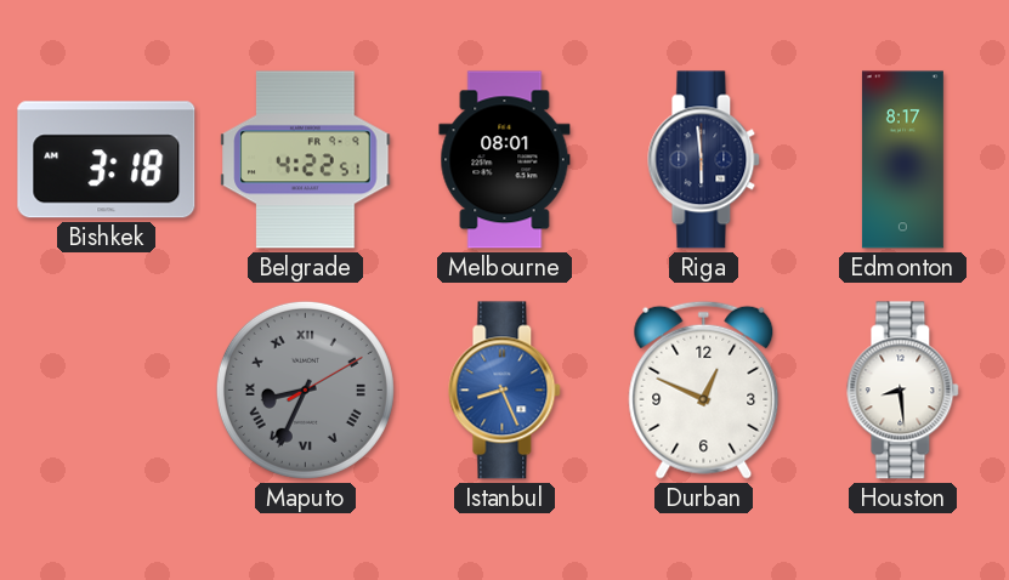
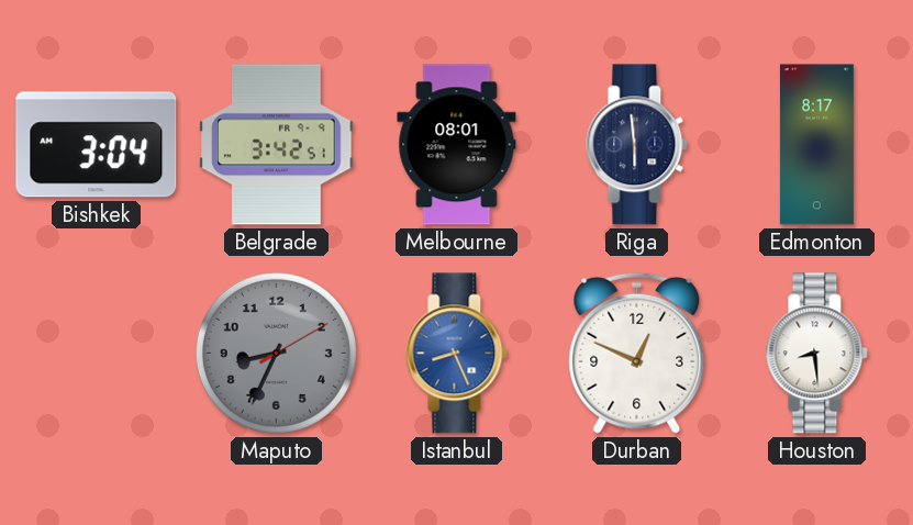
Bishkek: 3:18 -> 3:04 (97, 145)
Belgrade: 4:22 -> 3:42 (277, 145)
Maputo numerals: Roman -> Arabic (276, 353)
